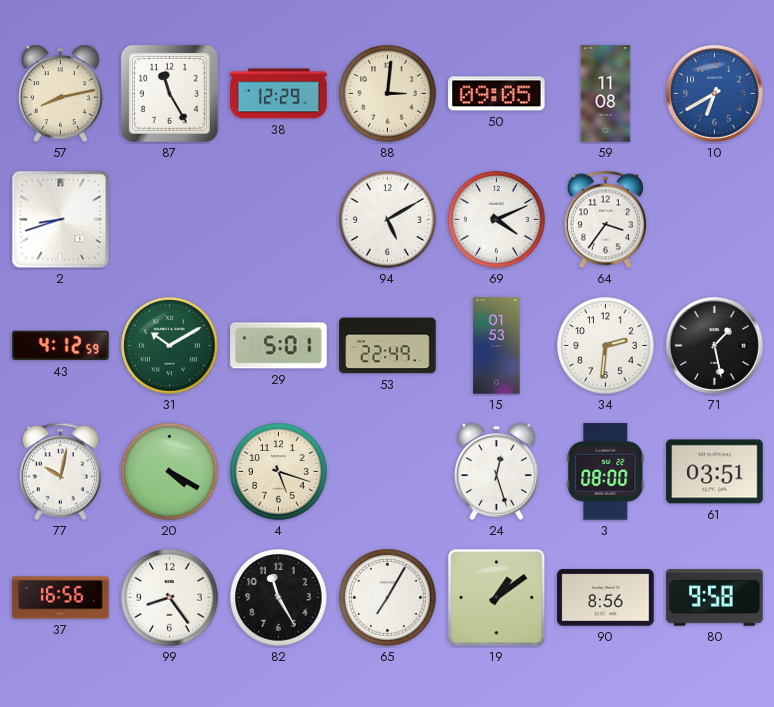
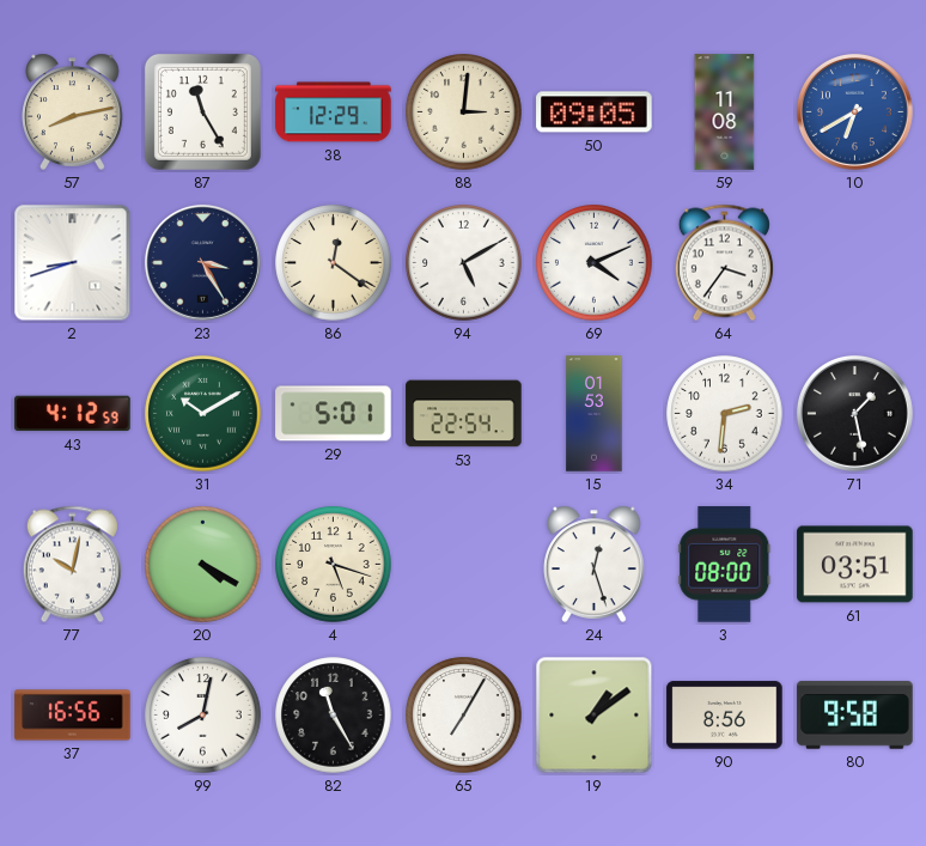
23: none -> 3:25 (202, 262)
86: none -> 12:21 (334, 263)
53: 22:49 -> 22:54 (464, 414)
99: 8:24 -> 8:02 (203, 716)
